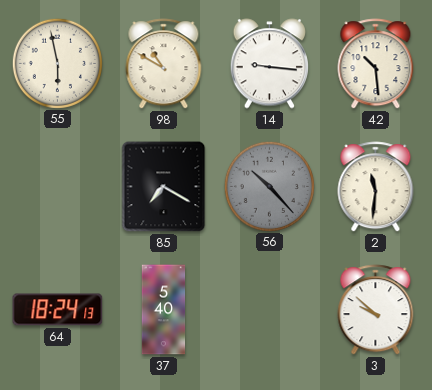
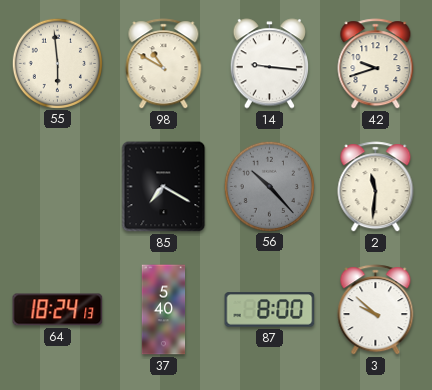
55: 5:58 -> 5:59 (57, 63)
42: 10:29 -> 9:42 (376, 64)
87: none -> 8:00 (270, 310)
